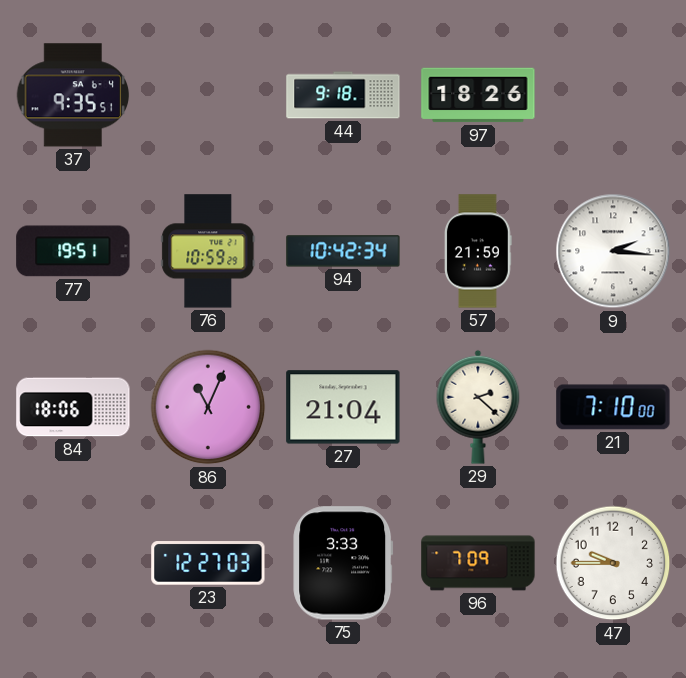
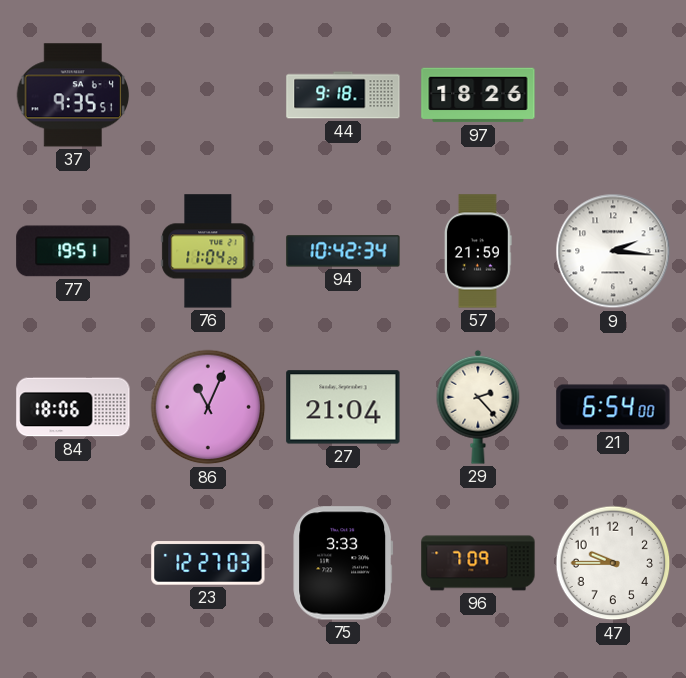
76: 10:59 -> 11:04 (208, 251)
29: 2:22 -> 2:23 (478, 407)
21: 7:10 -> 6:54 (613, 407)
